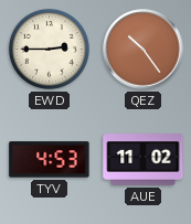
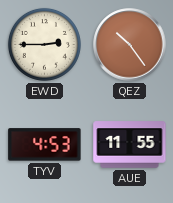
AUE: 11:02 -> 11:55 (130, 145)
